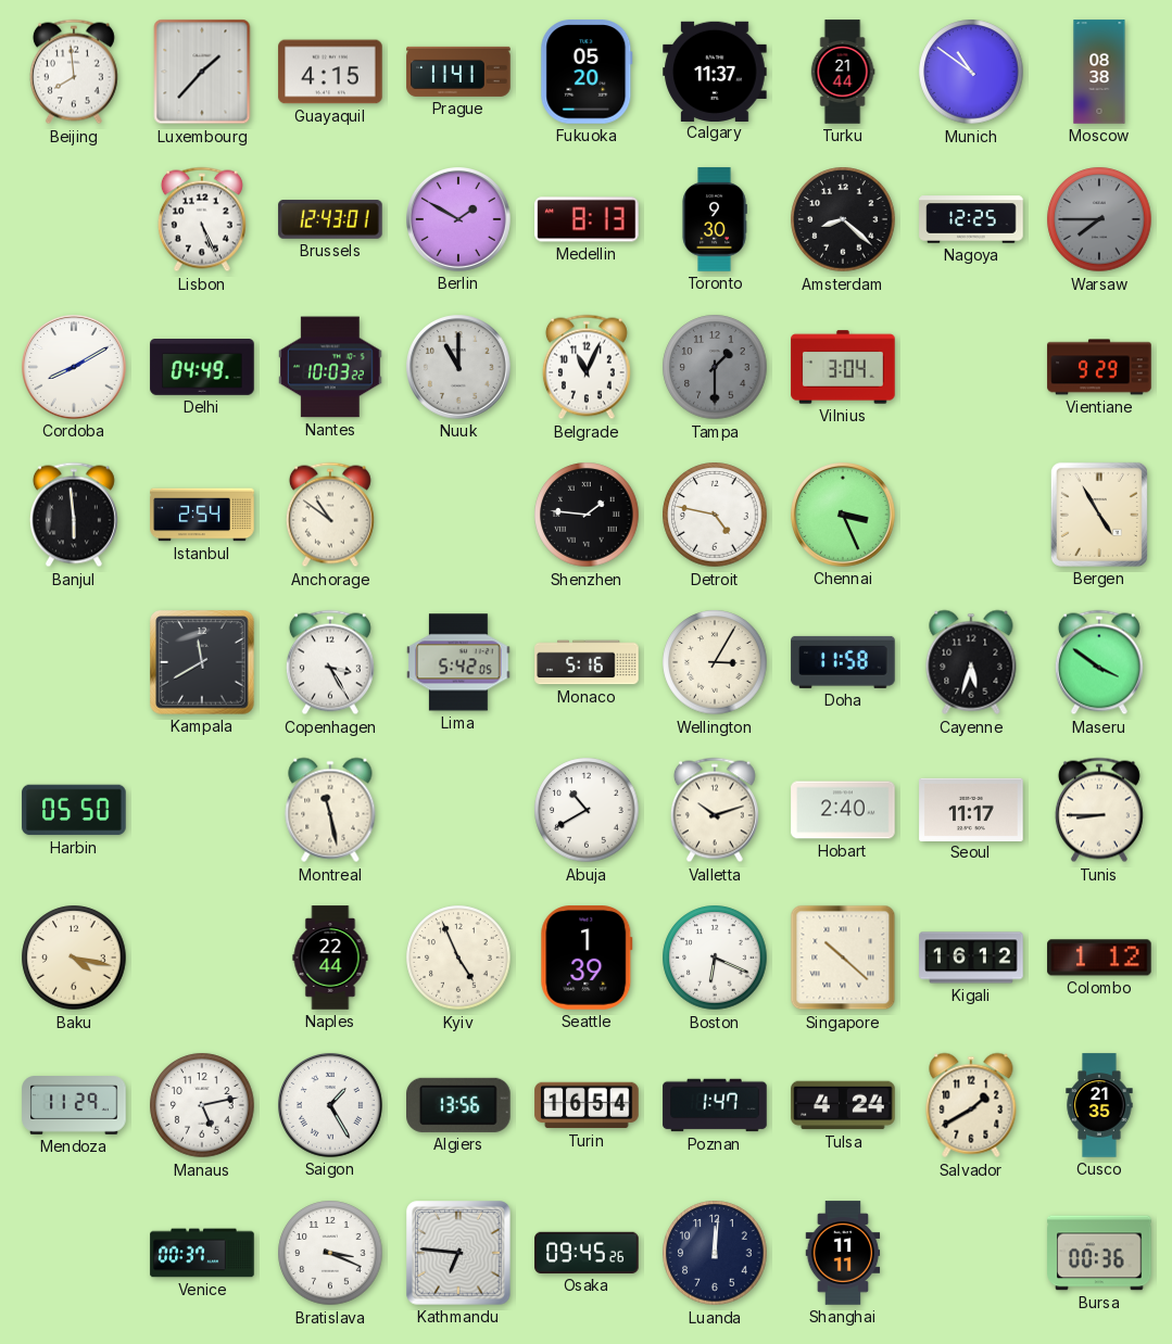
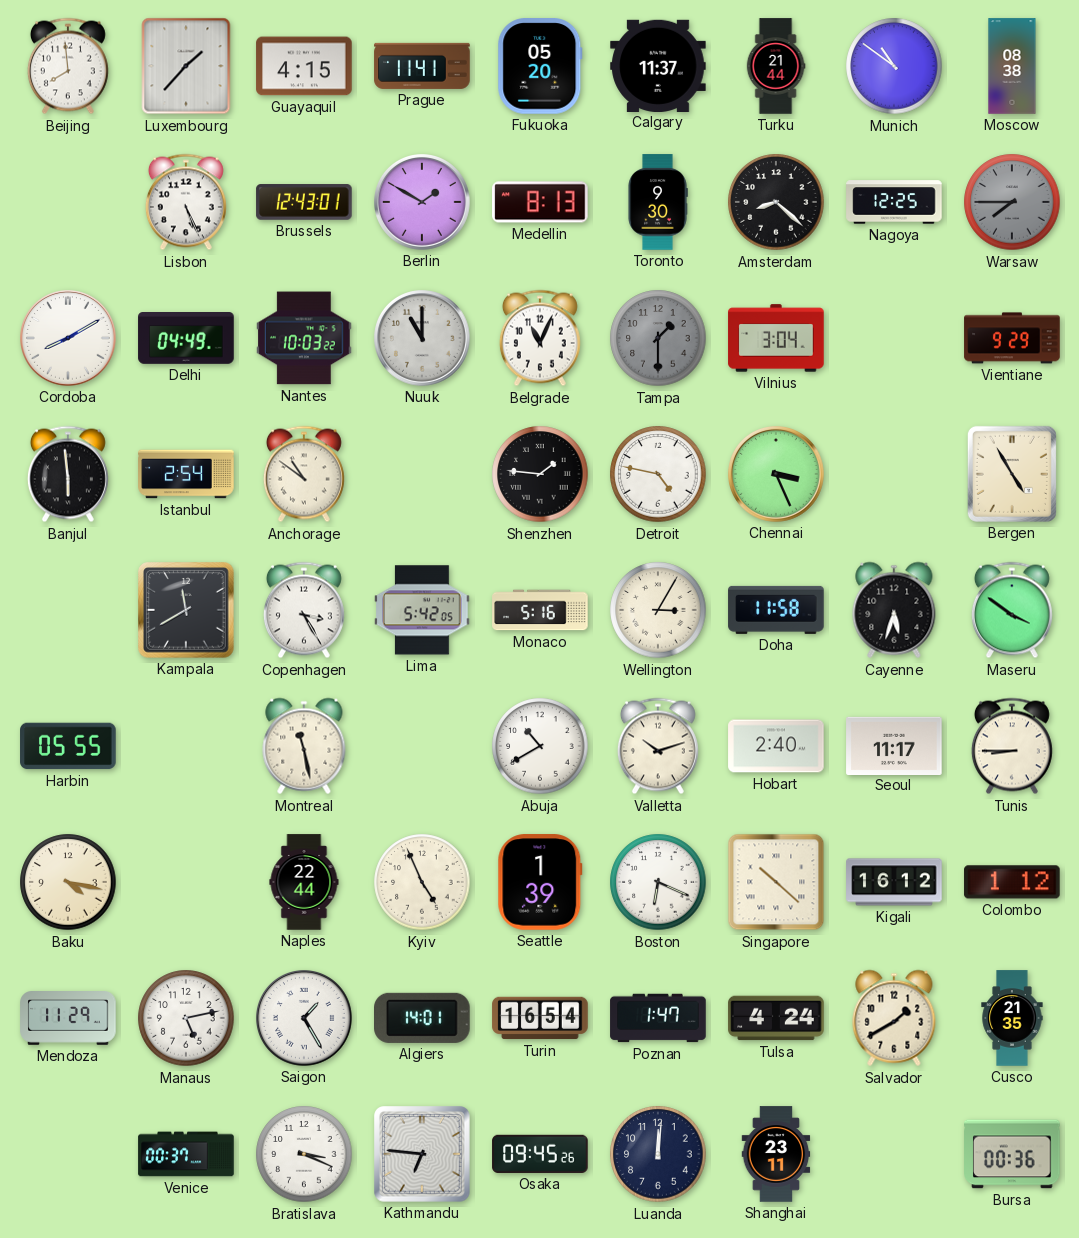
Harbin: 05:50 -> 05:55 (68, 746)
Algiers: 13:56 -> 14:01 (423, 1018)
Shanghai: 11:11 -> 23:11 (776, 1154)
